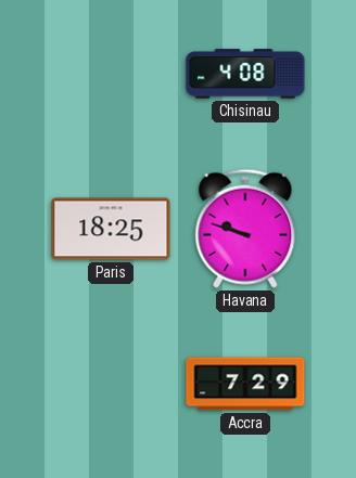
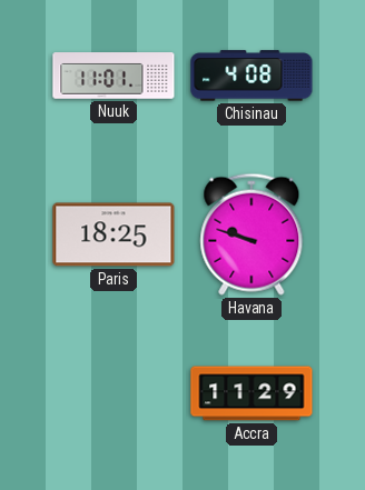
Nuuk: none -> 11:01 (114, 76)
Accra: 7:29 -> 11:29 (251, 393)
